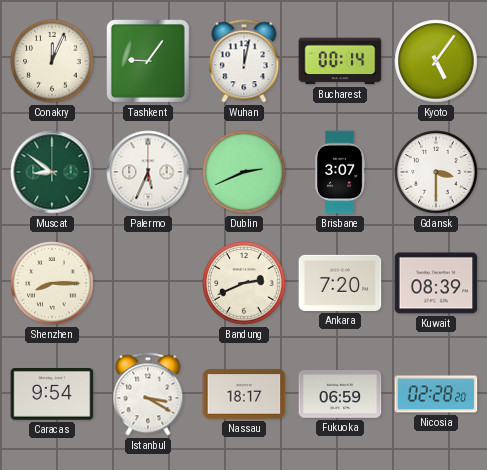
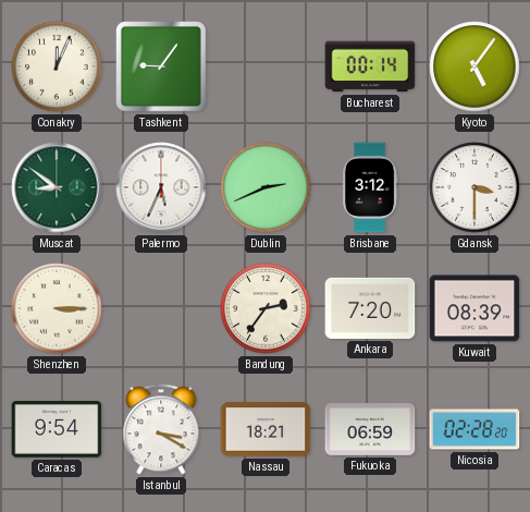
Wuhan: 12:02 -> none (244, 61)
Brisbane: 3:07 -> 3:12 (370, 187)
Shenzhen: 8:15 -> 3:15 (57, 308)
Bandung: 2:41 -> 2:36 (266, 308)
Nassau: 18:17 -> 18:21 (266, 429)
